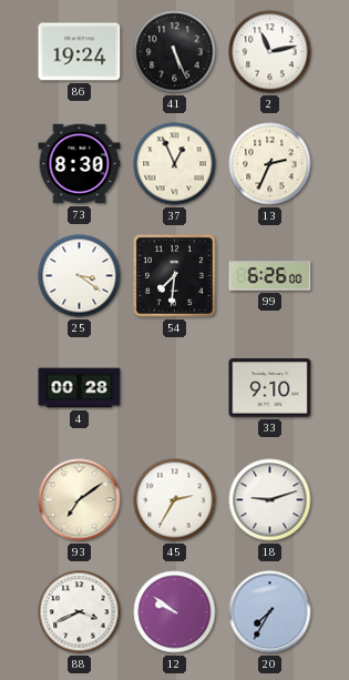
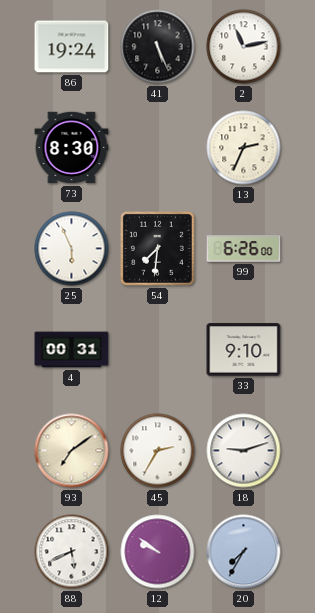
37: 12:56 -> none (175, 164)
25: 3:21 -> 5:56 (72, 249)
4: 00:28 -> 00:31 (72, 350)
88: 3:41 -> 5:41 (72, 552)
